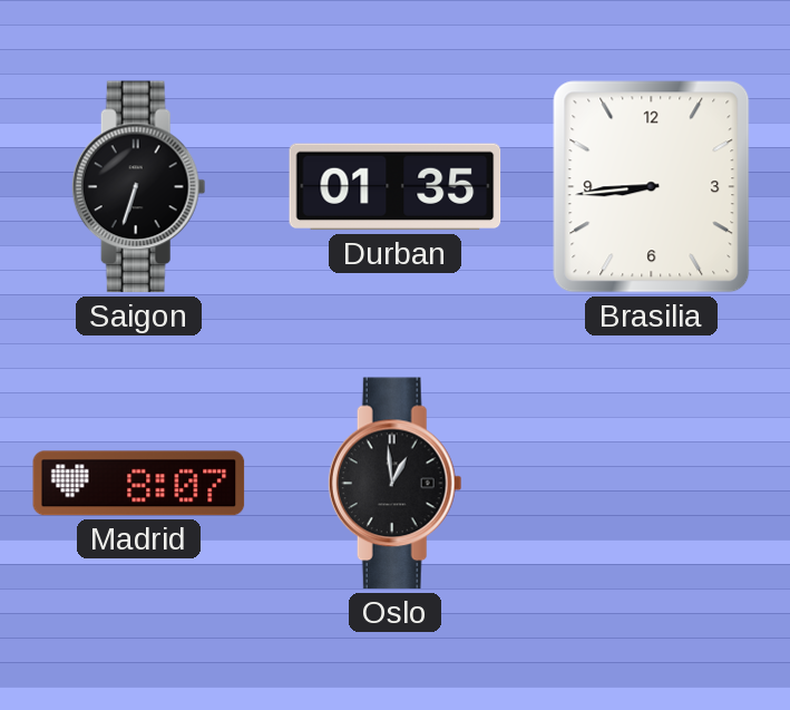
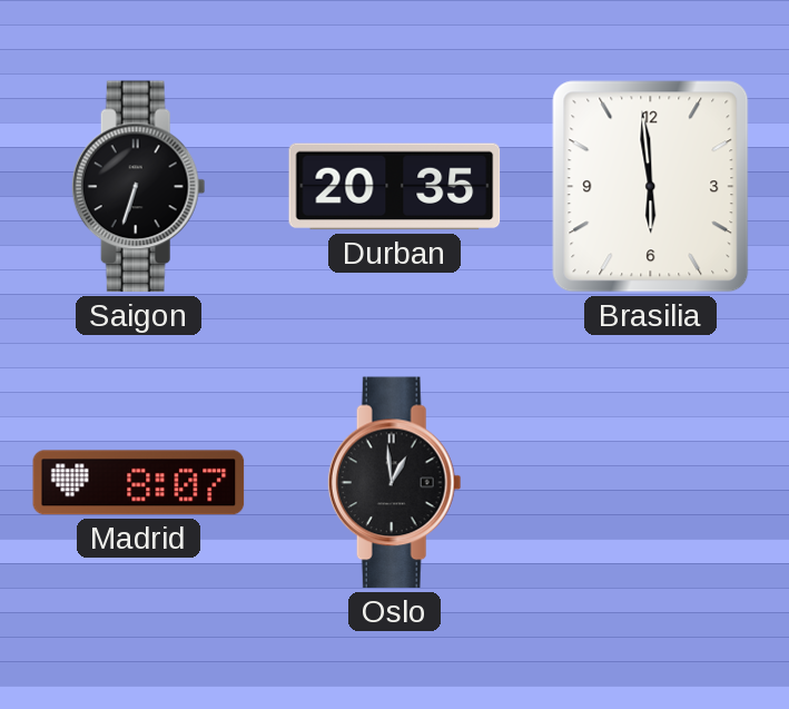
Durban: 01:35 -> 20:35 (395, 187)
Brasilia: 8:44 -> 5:59 (651, 187)
